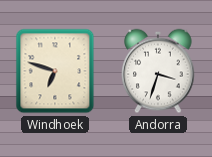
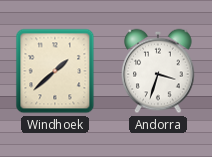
Windhoek: 6:48 -> 1:38 (55, 71)
